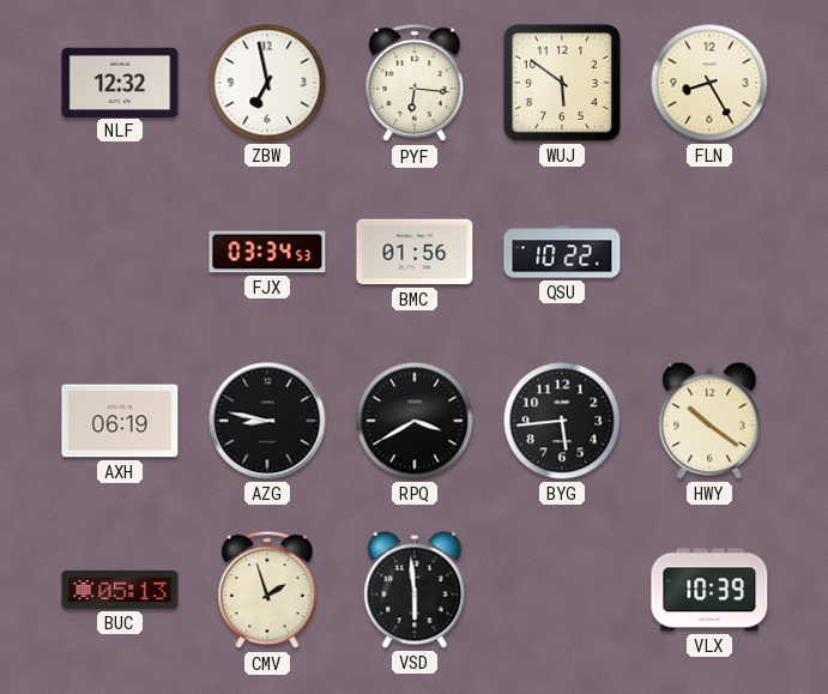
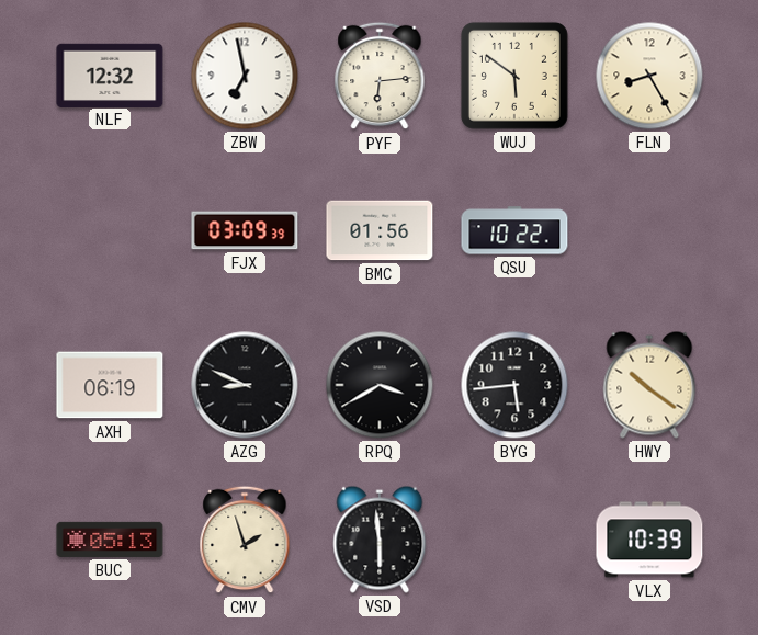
PYF: 6:16 -> 6:14 (380, 76)
FJX: 03:34 -> 03:09 (245, 230)
AZG: 8:47 -> 8:49 (245, 385)
